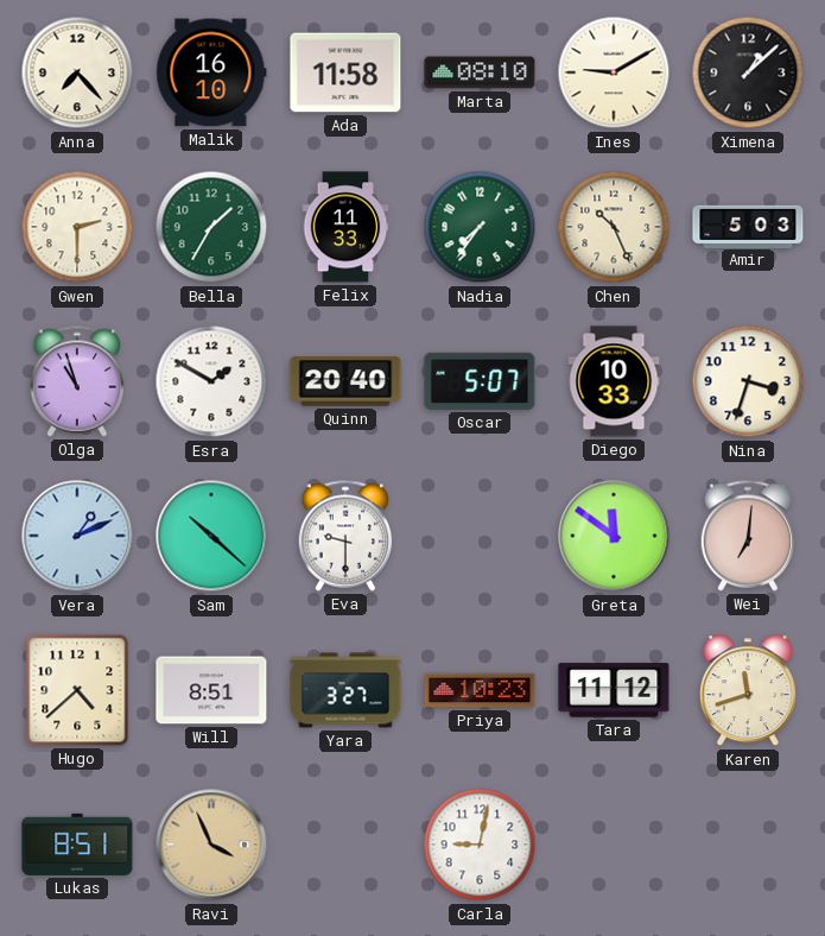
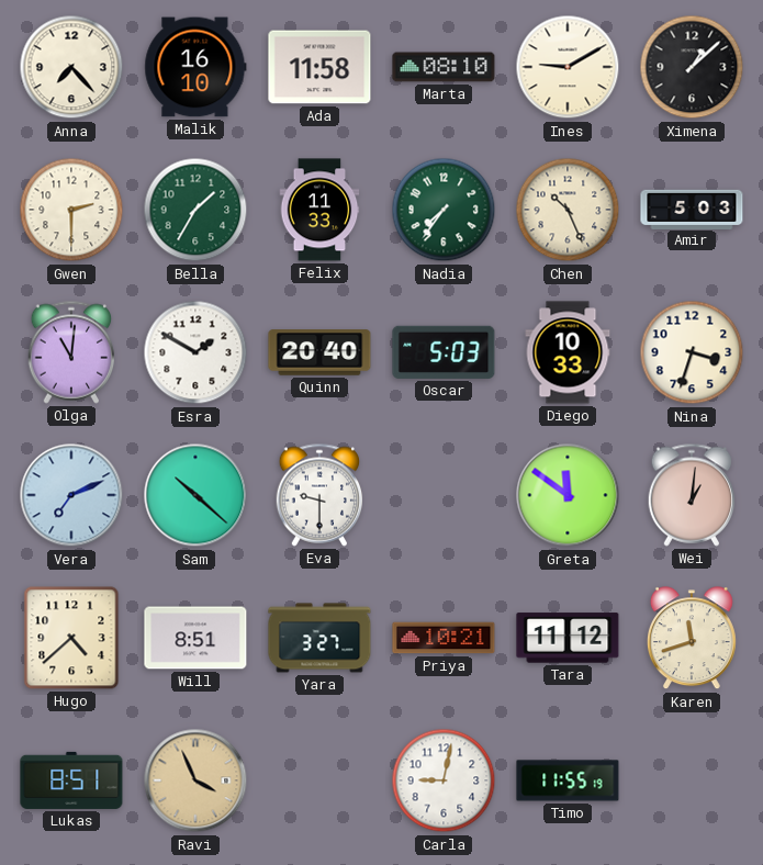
Olga: 10:57 -> 11:01 (71, 352)
Oscar: 5:07 -> 5:03 (444, 352)
Vera: 1:11 -> 7:11 (71, 495)
Wei: 7:01 -> 1:01 (692, 495)
Priya: 10:23 -> 10:21 (444, 638)
Timo: none -> 11:55 (568, 780)
